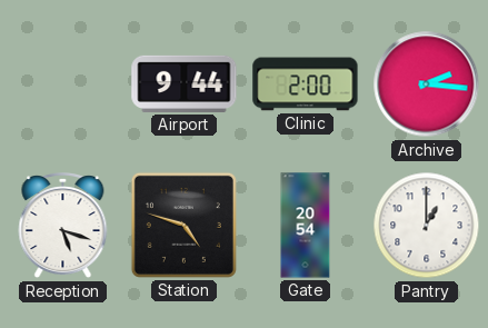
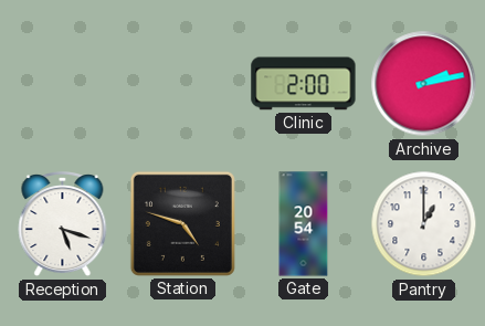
Airport: 9:44 -> none (185, 83)
Archive: 2:16 -> 2:13 (424, 84)
